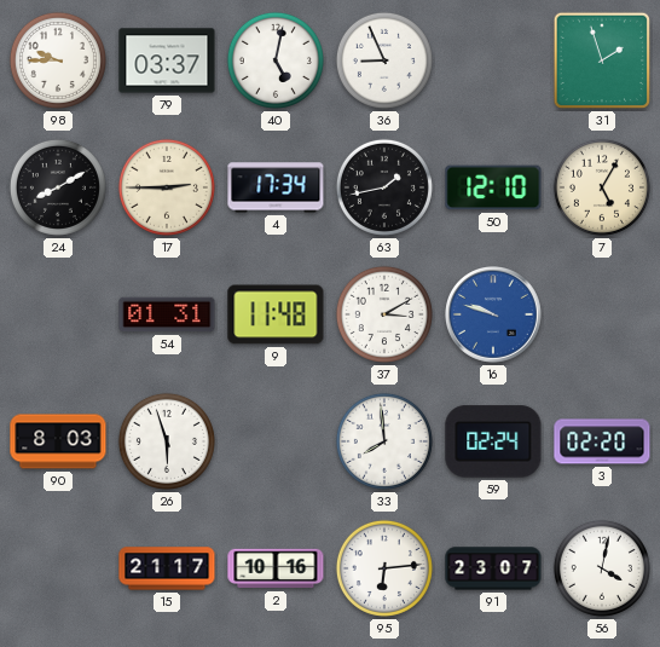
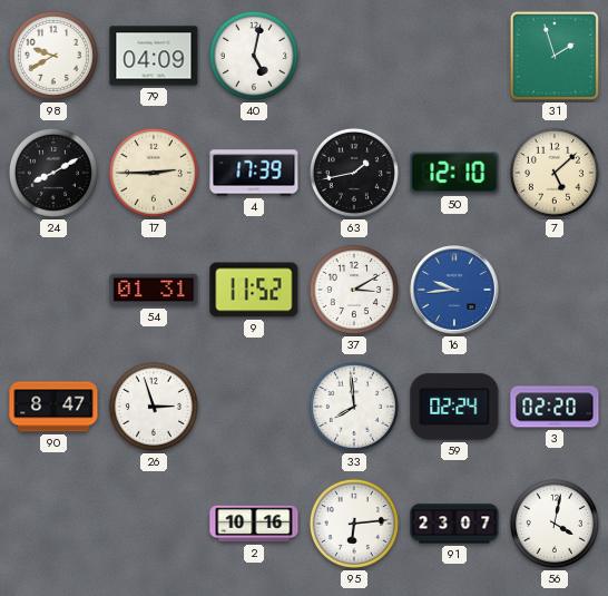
98: 9:45 -> 9:40 (53, 56)
79: 03:37 -> 04:09 (154, 56)
36: 8:56 -> none (384, 60)
4: 17:34 -> 17:39 (254, 173)
7: 5:05 -> 5:08 (555, 173)
9: 11:48 -> 11:52 (254, 290)
16: 9:48 -> 9:44 (455, 291)
90: 8:03 -> 8:47 (53, 407)
26: 5:57 -> 2:57 (154, 407)
15: 21:17 -> none (167, 568)
